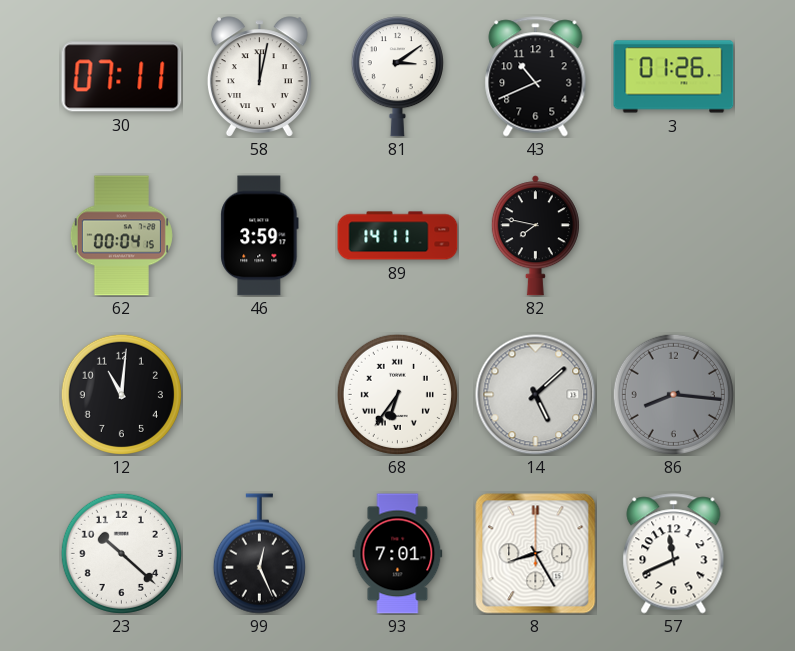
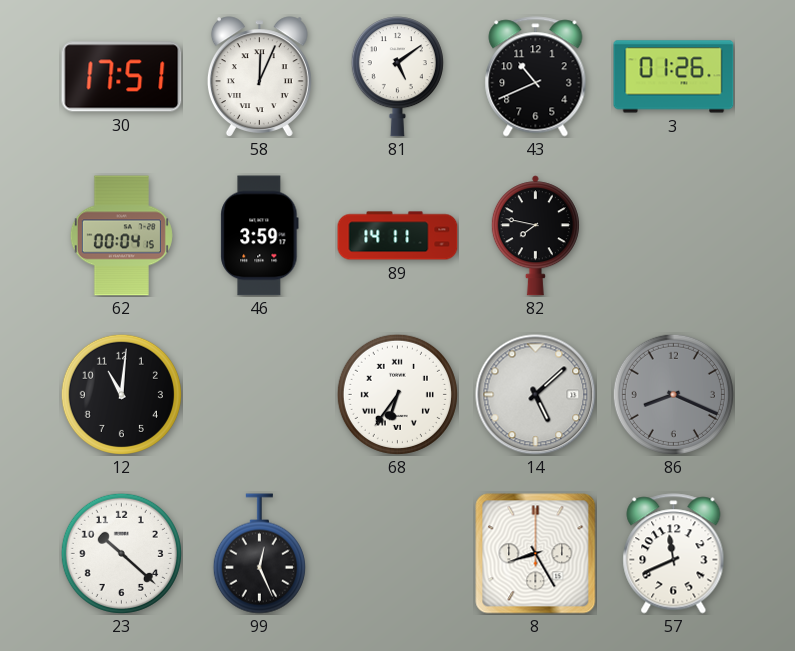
30: 07:11 -> 17:51 (122, 77)
58: 12:02 -> 12:04 (259, 76)
81: 3:09 -> 5:09 (397, 77)
86: 8:16 -> 8:19 (673, 394)
93: 7:01 -> none (398, 554)
